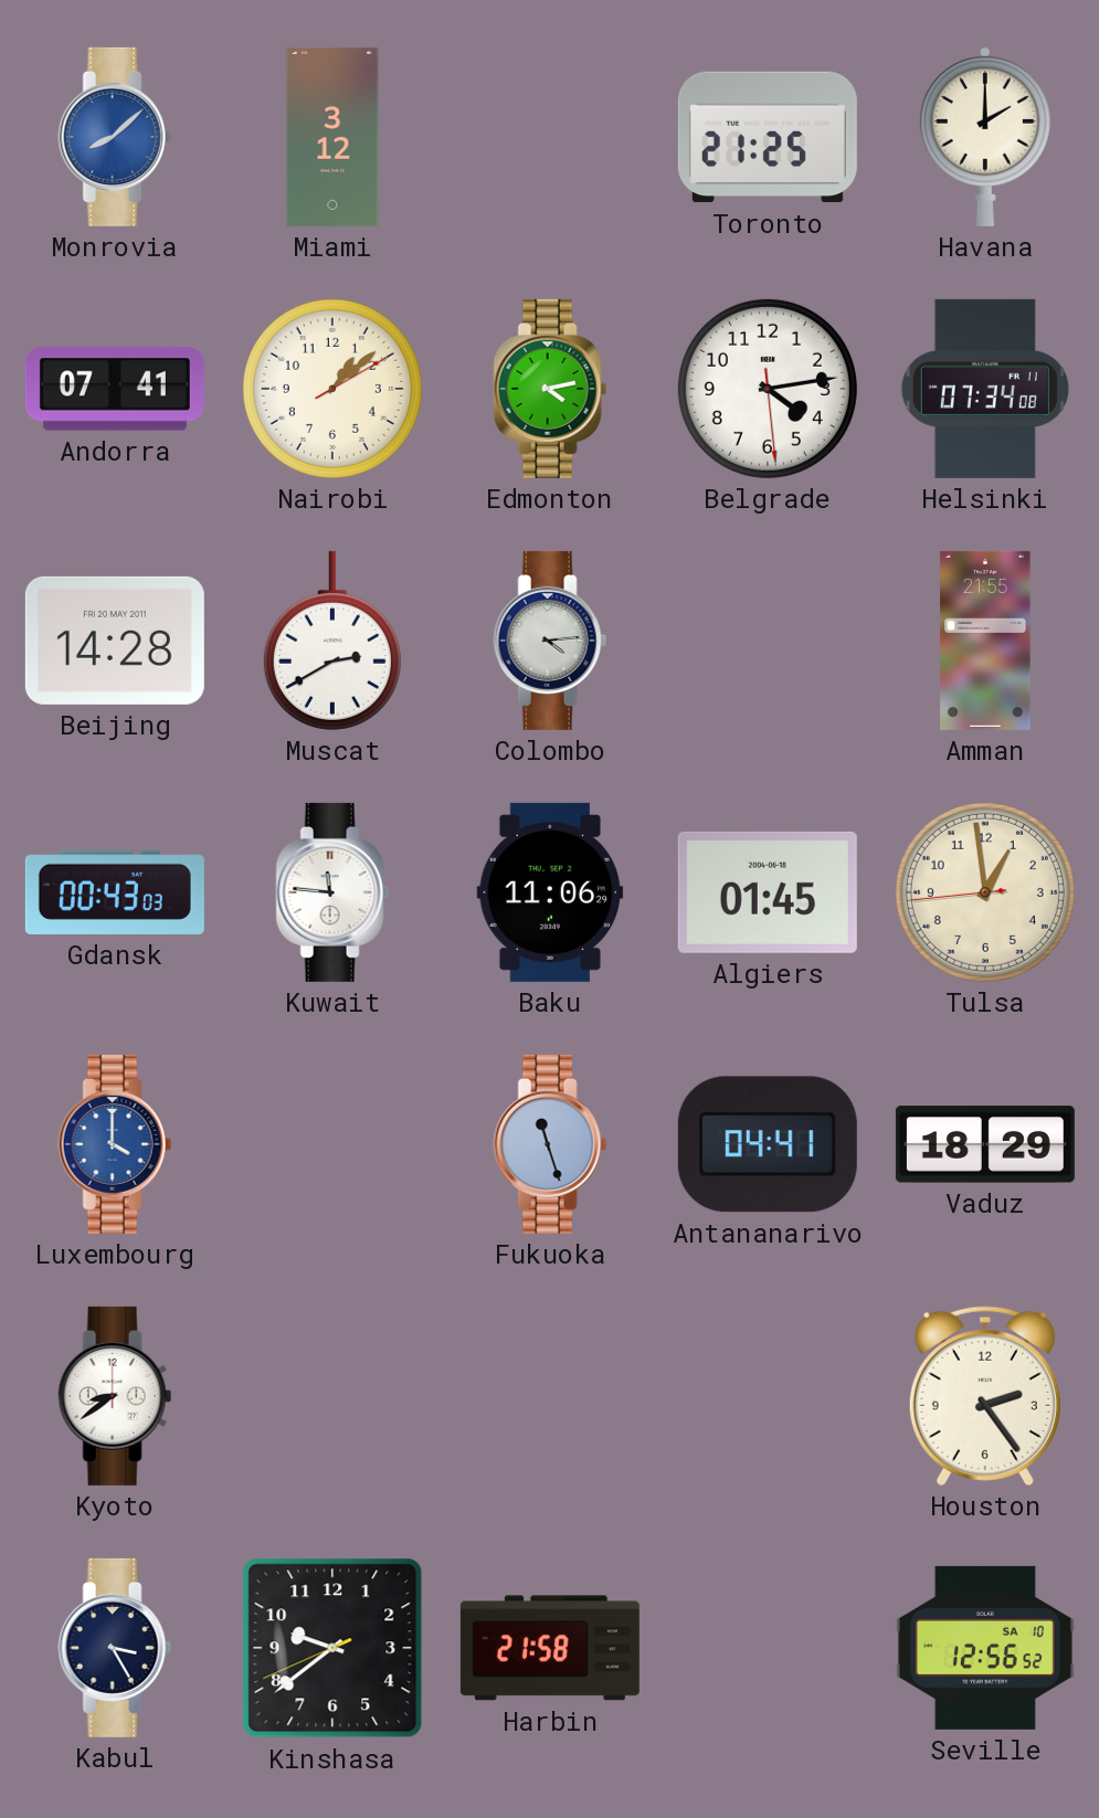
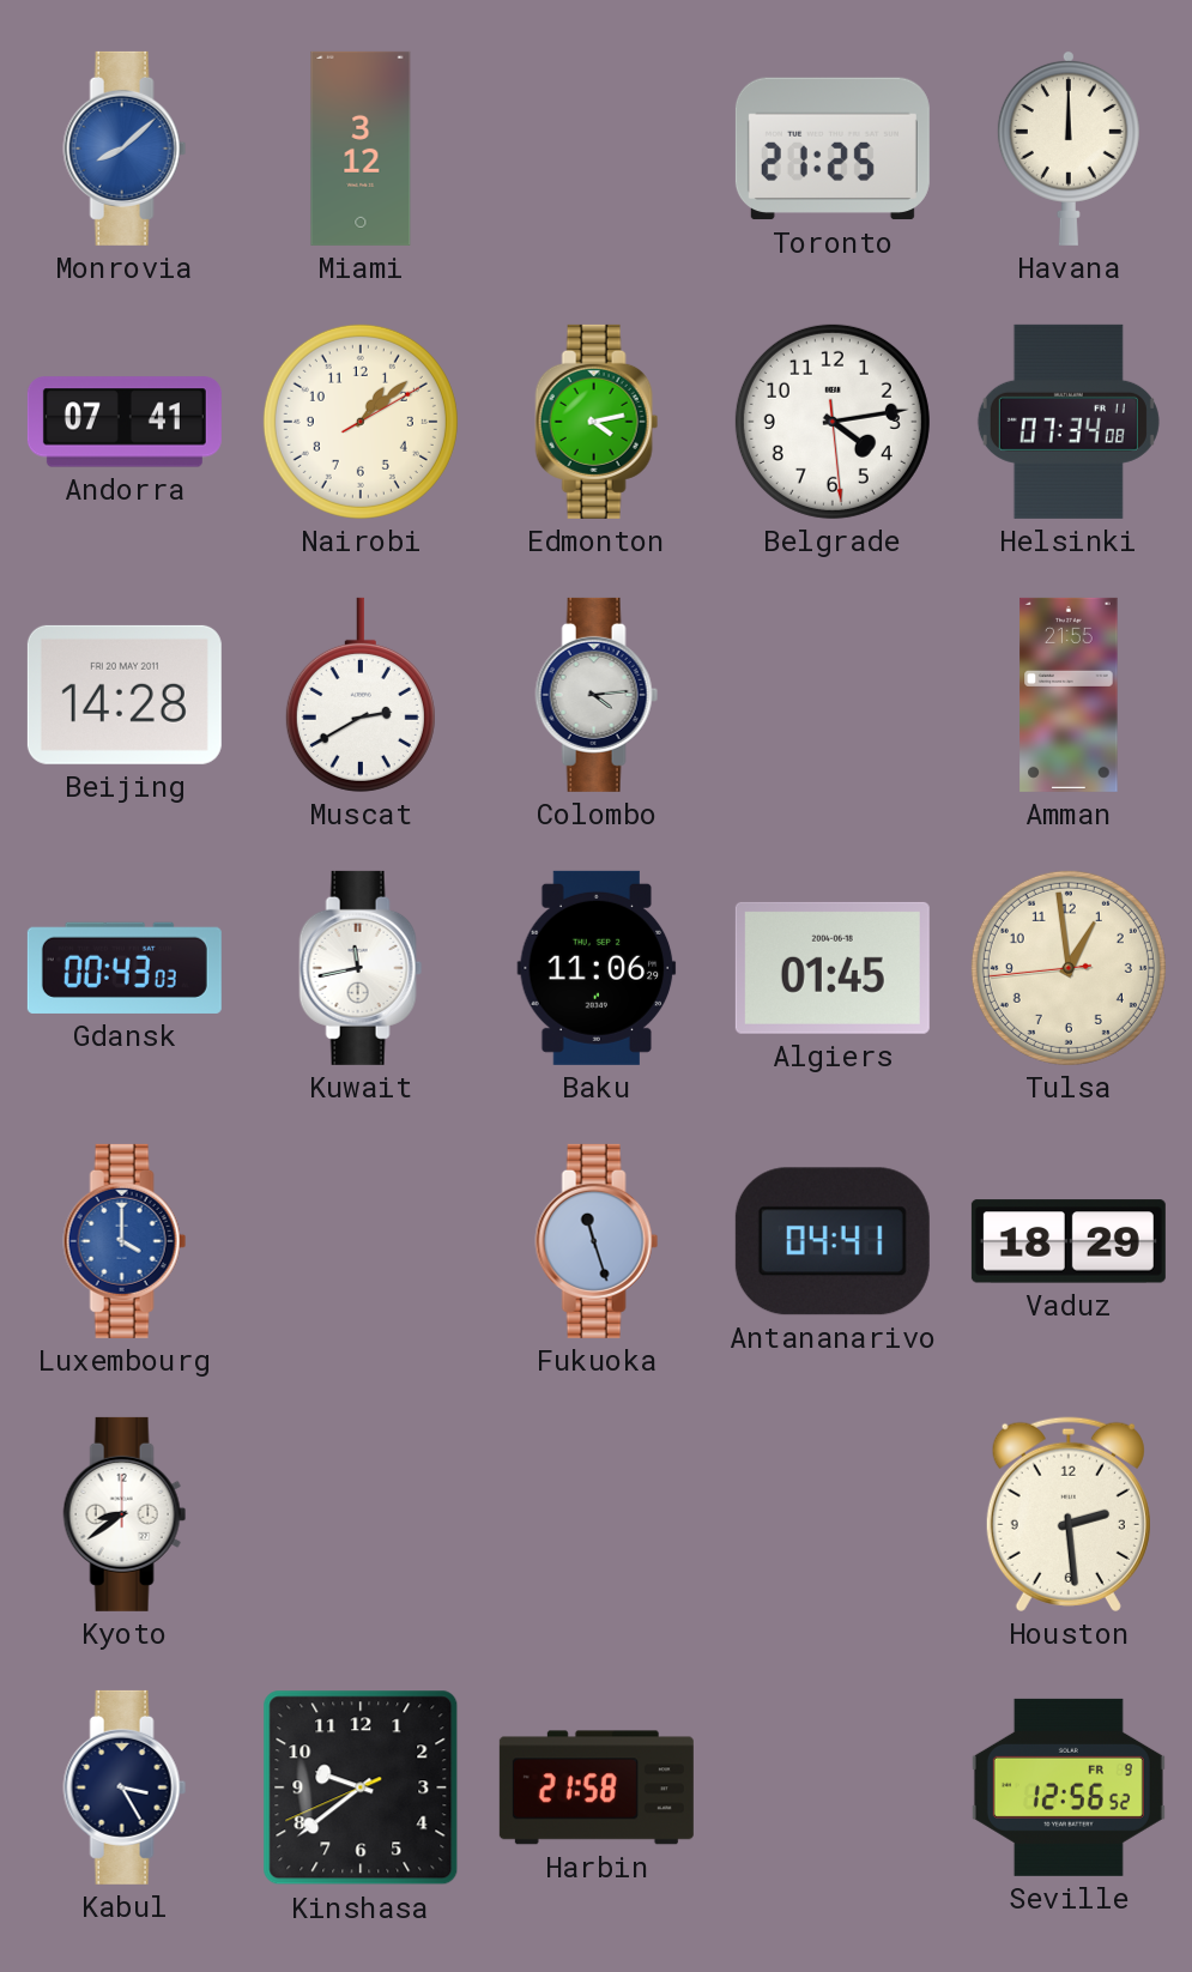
Havana: 2:00 -> 12:00 (1069, 147)
Kuwait: 11:46 -> 11:43 (361, 968)
Houston: 2:24 -> 2:29 (1069, 1514)
Seville date: SA 10 -> FR 9 (1069, 1787)
